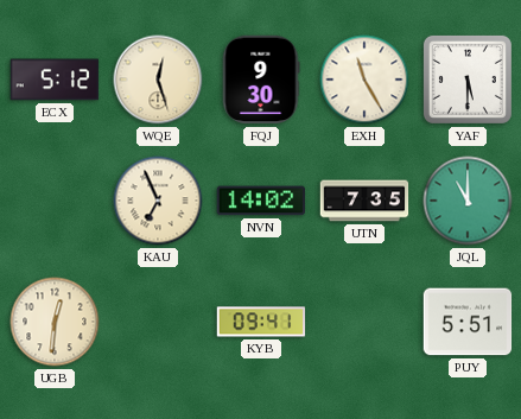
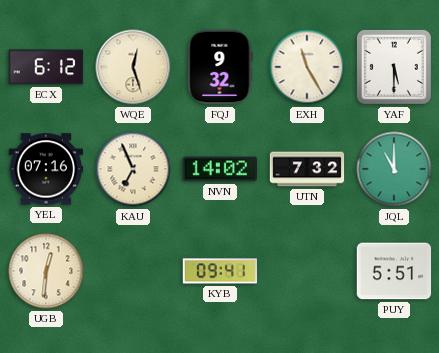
ECX: 5:12 -> 6:12 (46, 67)
FQJ: 9:30 -> 9:32 (220, 67)
YEL: none -> 07:16 (46, 169)
UTN: 7:35 -> 7:32 (307, 169)
